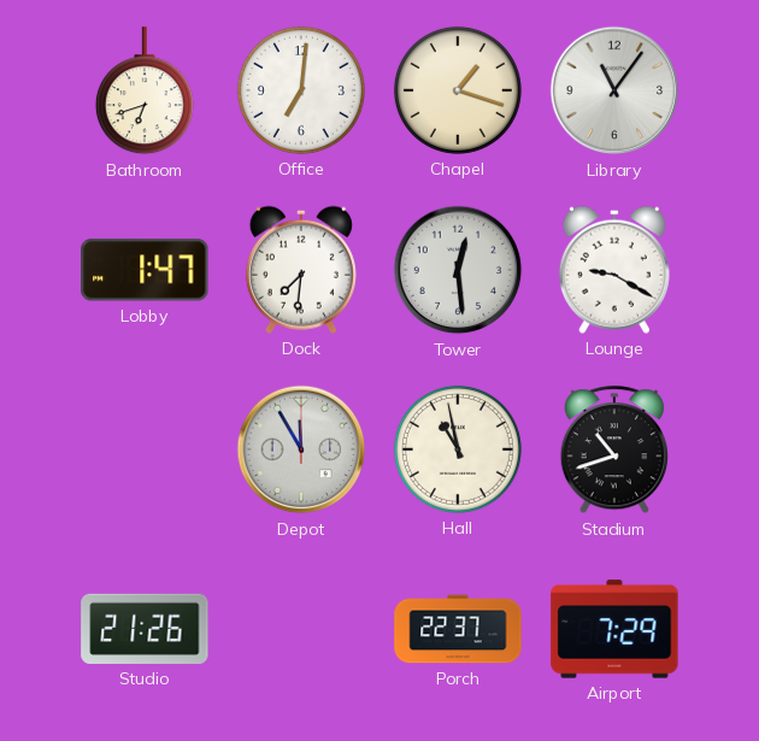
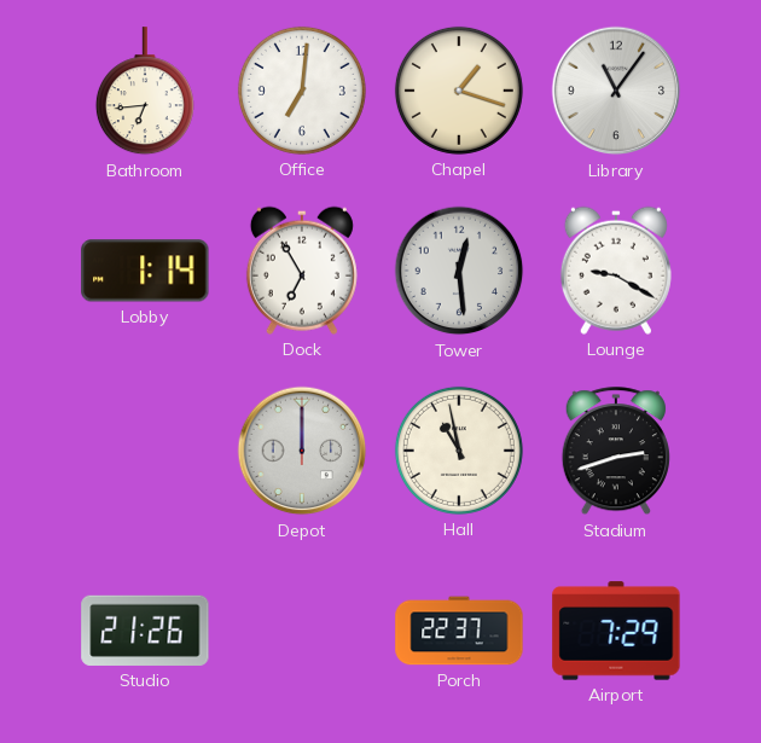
Bathroom: 6:42 -> 6:44 (145, 92)
Lobby: 1:47 -> 1:14 (145, 271)
Dock: 7:31 -> 6:55 (302, 271)
Depot: 11:55 -> 12:00 (302, 451)
Stadium: 10:42 -> 2:42 (616, 452)
